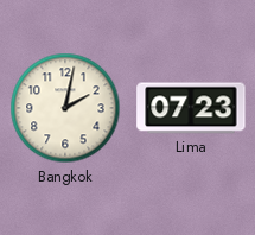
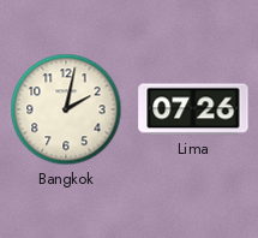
Lima: 07:23 -> 07:26 (193, 109)
